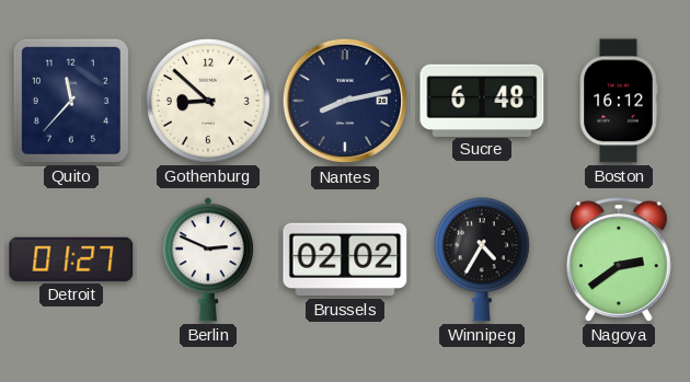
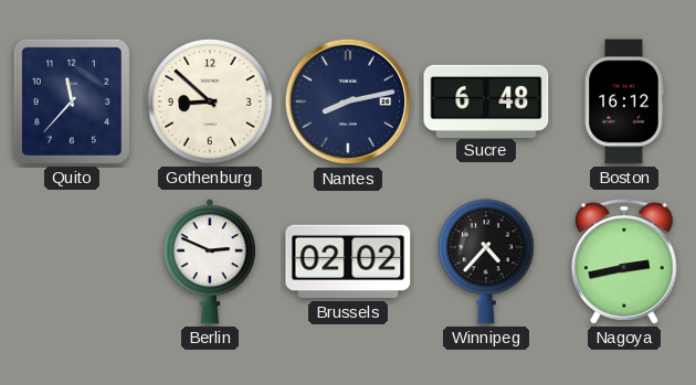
Detroit: 01:27 -> none (71, 259)
Winnipeg: 4:35 -> 4:37 (486, 261)
Nagoya: 2:39 -> 2:43 (625, 261)
